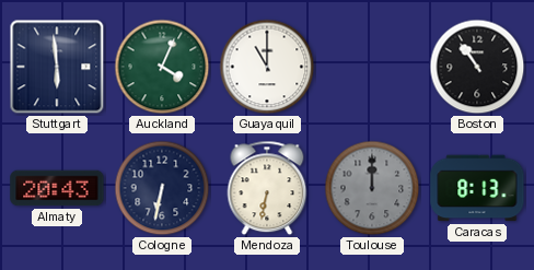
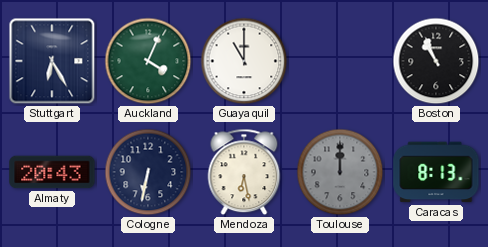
Stuttgart: 5:59 -> 6:25 (52, 61)
Boston: 10:54 -> 10:56 (436, 61)
Mendoza: 6:32 -> 6:28 (244, 172)
